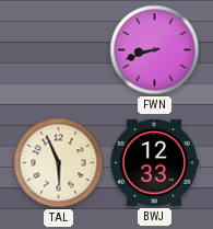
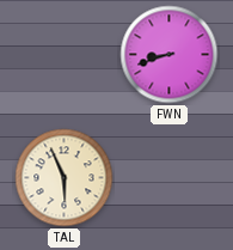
BWJ: 12:33 -> none (154, 162)
